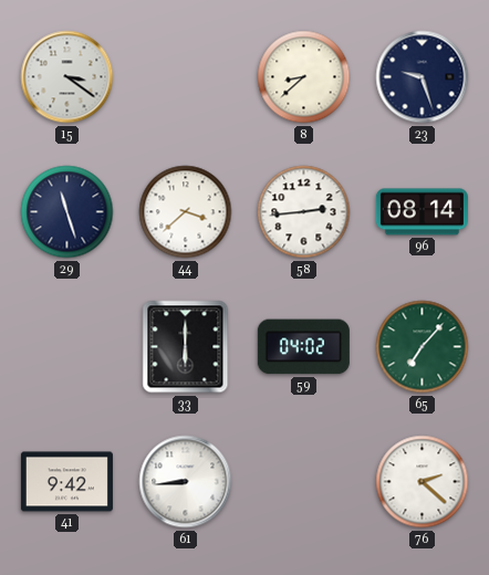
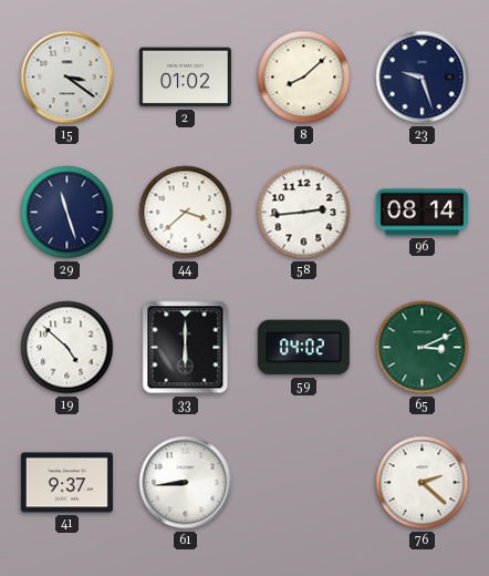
2: none -> 01:02 (185, 78)
8: 8:38 -> 8:08 (304, 78)
19: none -> 4:52 (67, 348)
65: 7:07 -> 3:11 (423, 348)
41: 9:42 -> 9:37 (66, 483)
